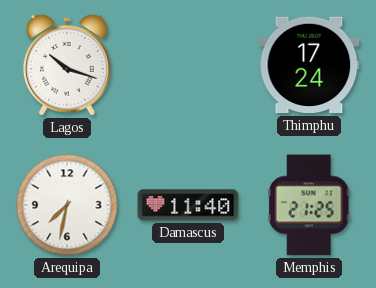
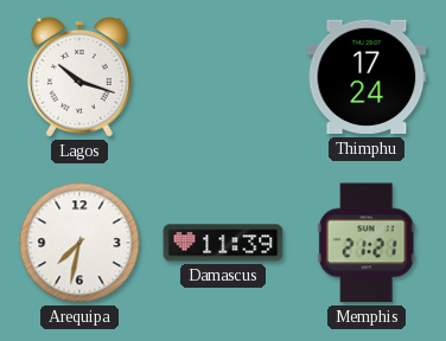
Damascus: 11:40 -> 11:39 (223, 243)
Memphis: 21:25 -> 21:21 (367, 243)
